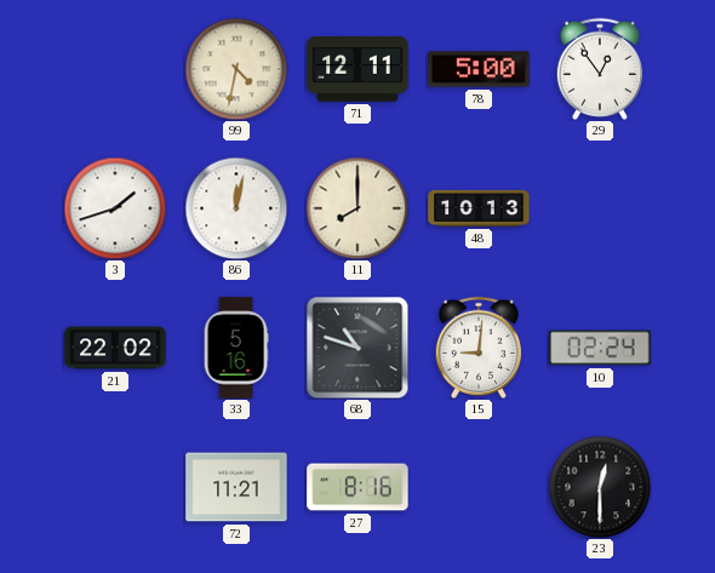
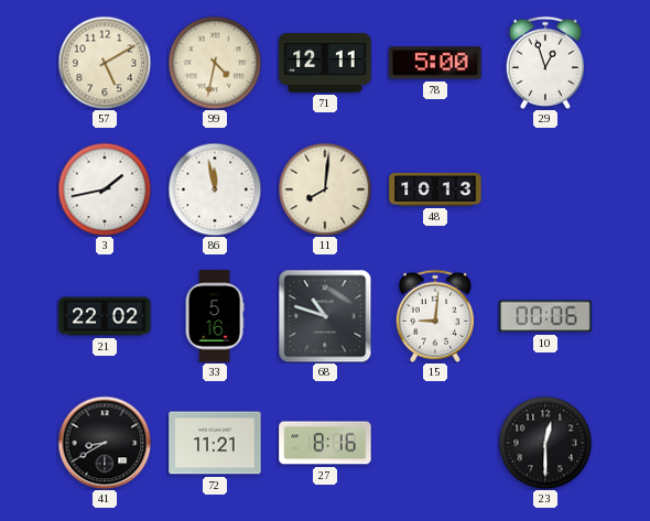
57: none -> 5:10 (105, 63)
29: 12:54 -> 12:57 (545, 63)
3: 1:42 -> 1:43 (105, 189)
86: 12:02 -> 11:58 (215, 189)
11: 8:00 -> 8:01 (325, 189)
10: 02:24 -> 00:06 (545, 316)
41: none -> 8:40 (105, 443)
